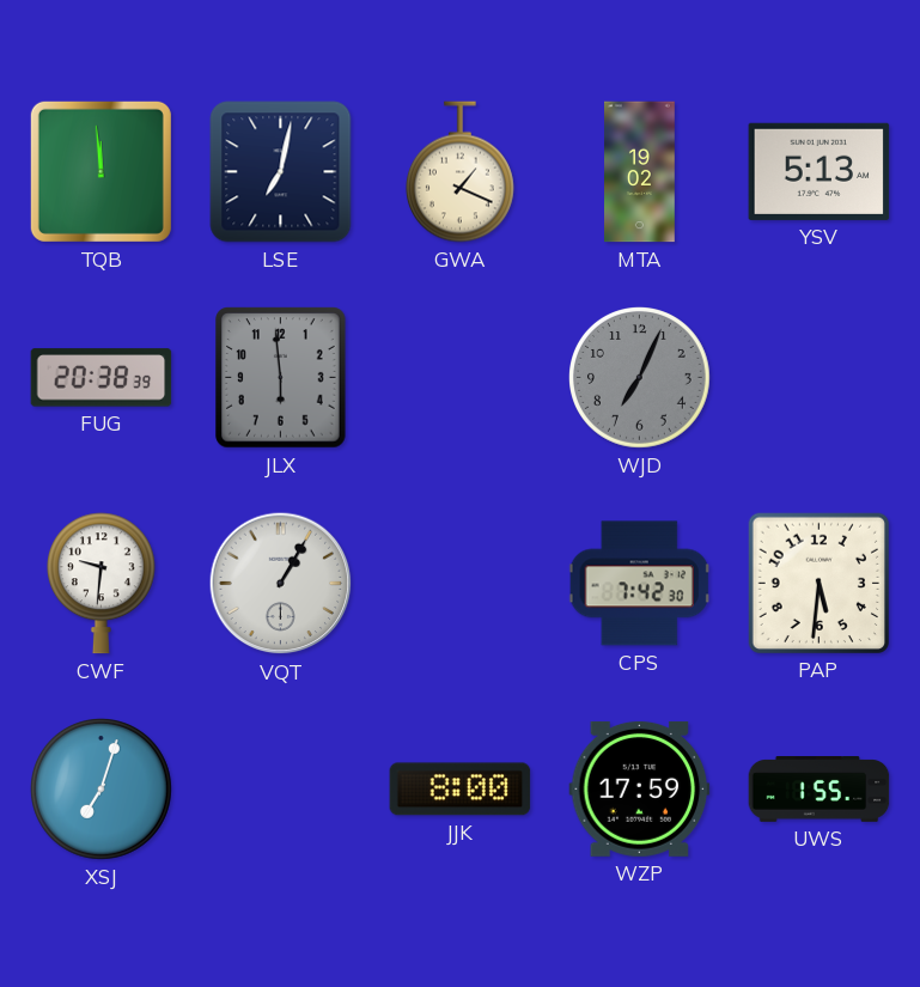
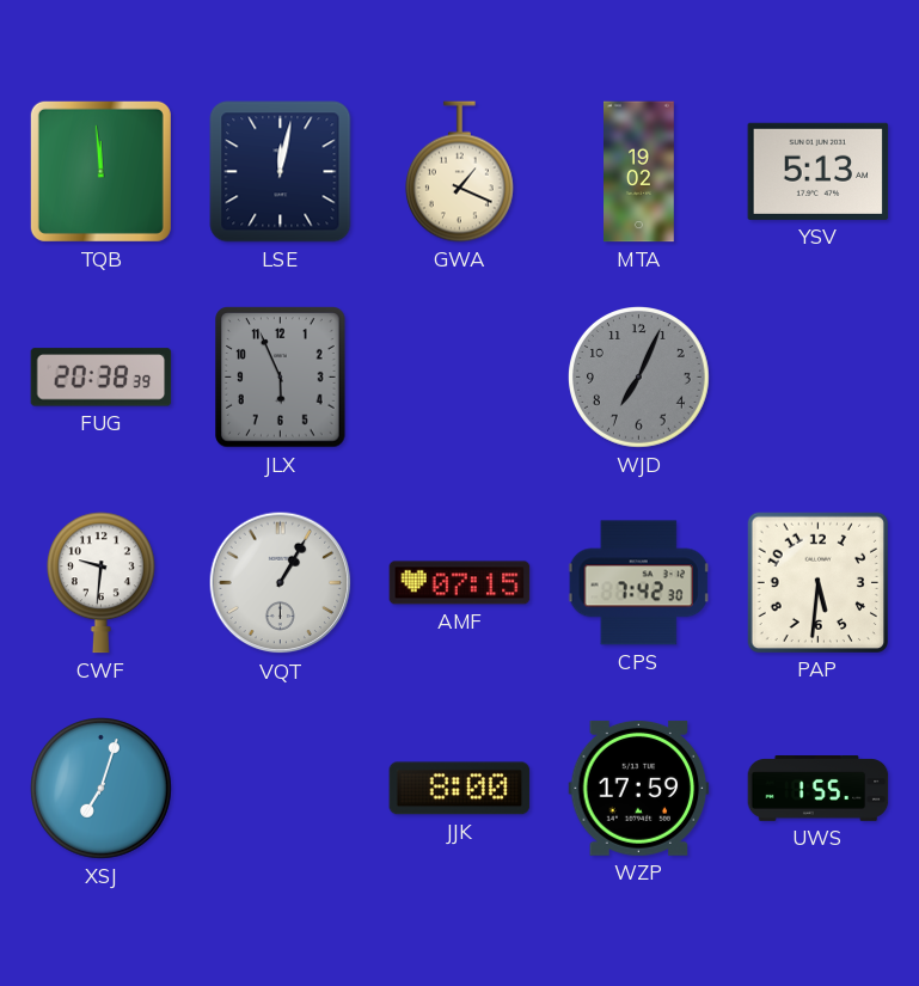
LSE: 7:02 -> 12:02 (281, 172)
JLX: 5:59 -> 5:56 (281, 378)
AMF: none -> 07:15 (460, 583)
